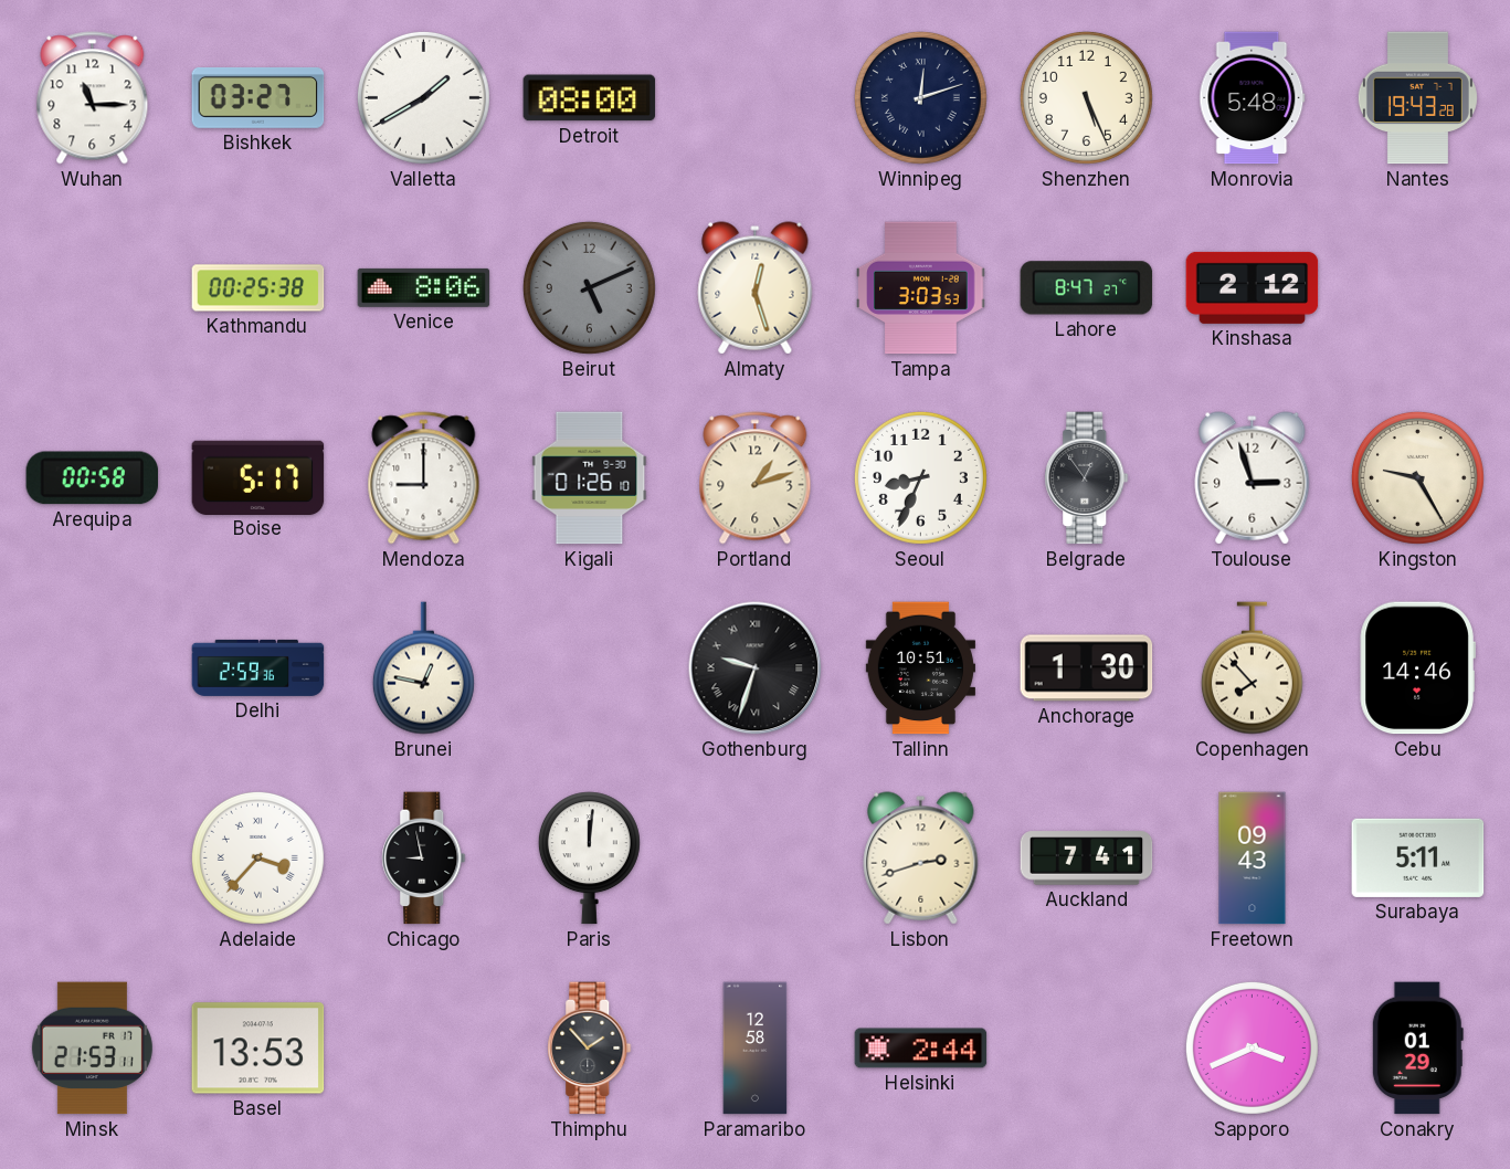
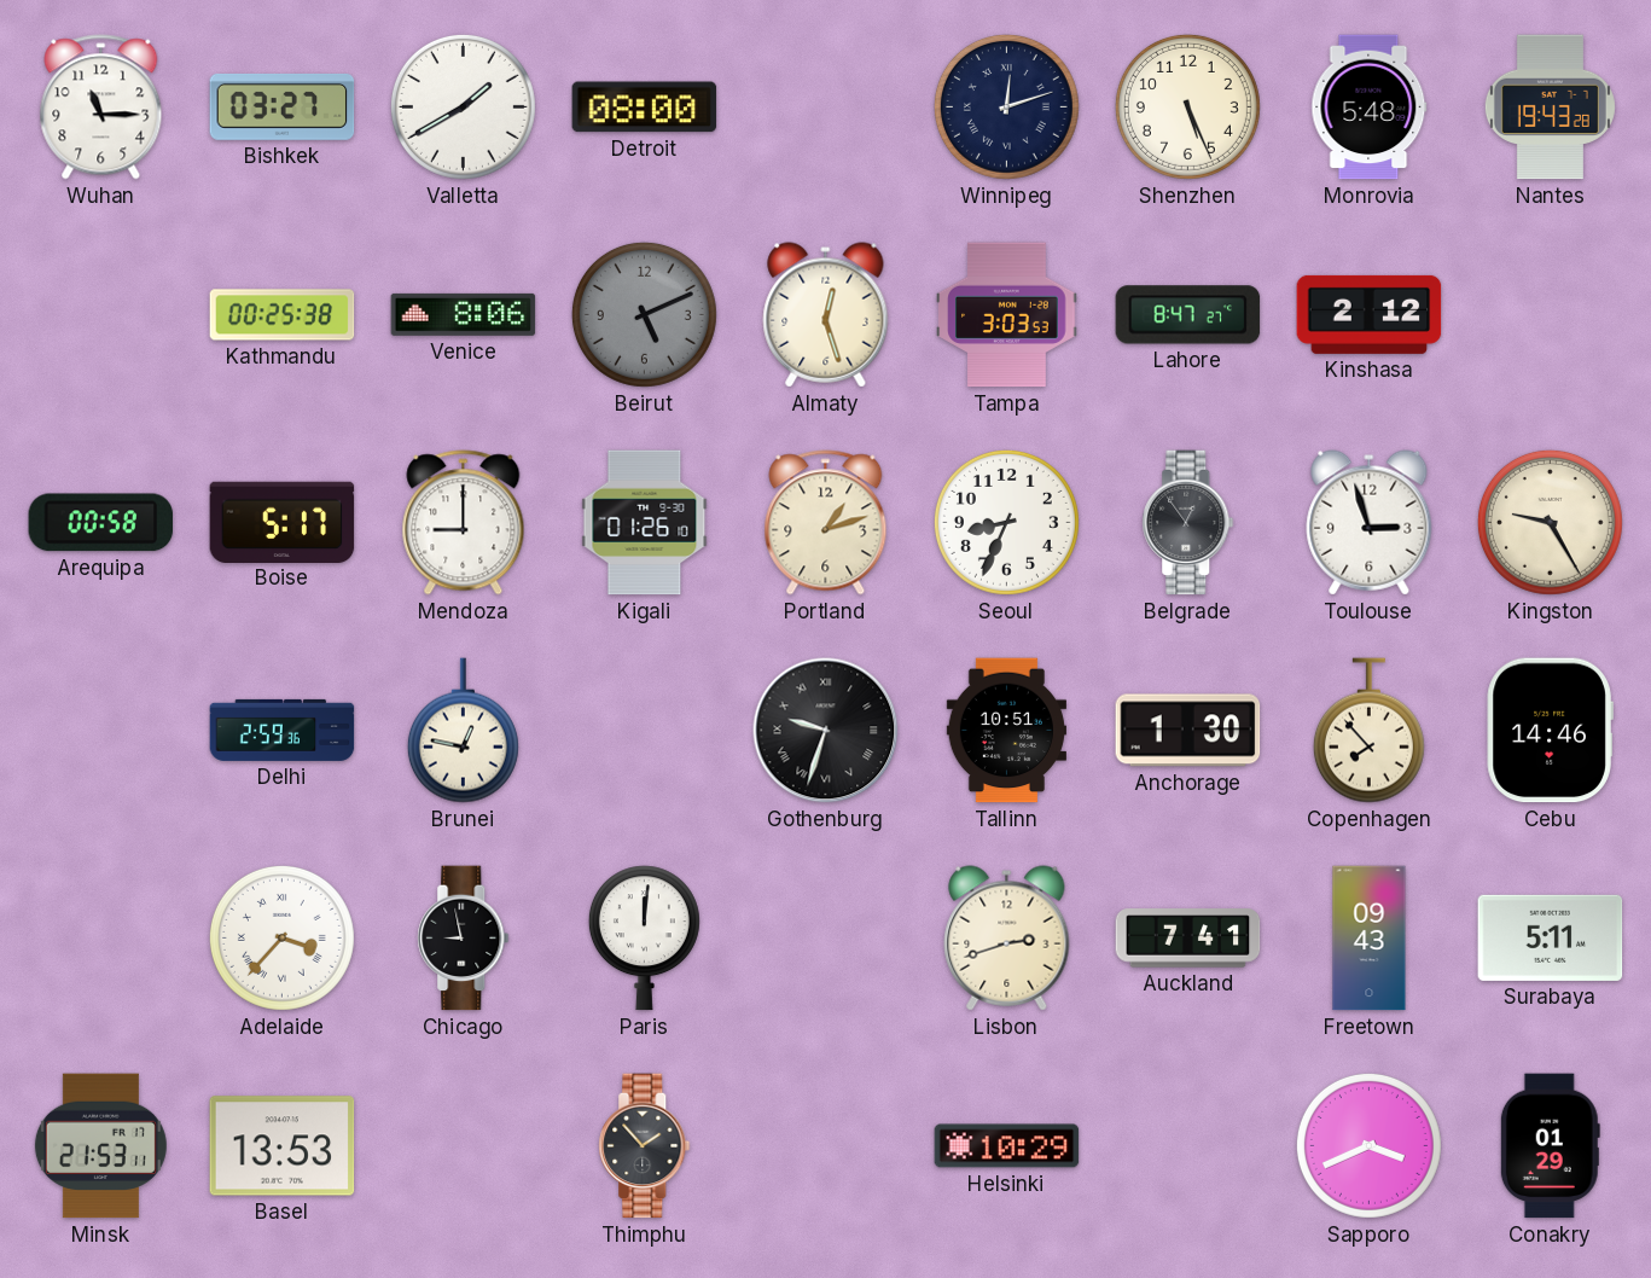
Paramaribo: 12:58 -> none (756, 1049)
Helsinki: 2:44 -> 10:29 (1007, 1146)
